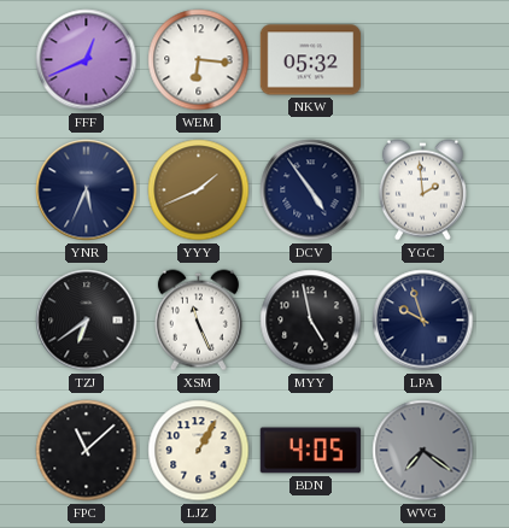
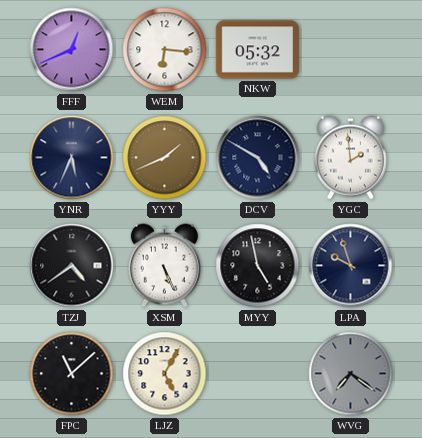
DCV: 4:54 -> 4:50 (258, 158)
TZJ: 6:39 -> 4:39 (72, 266)
XSM: 11:26 -> 5:26 (164, 266)
LJZ: 1:05 -> 5:05 (165, 374)
BDN: 4:05 -> none (310, 451)
